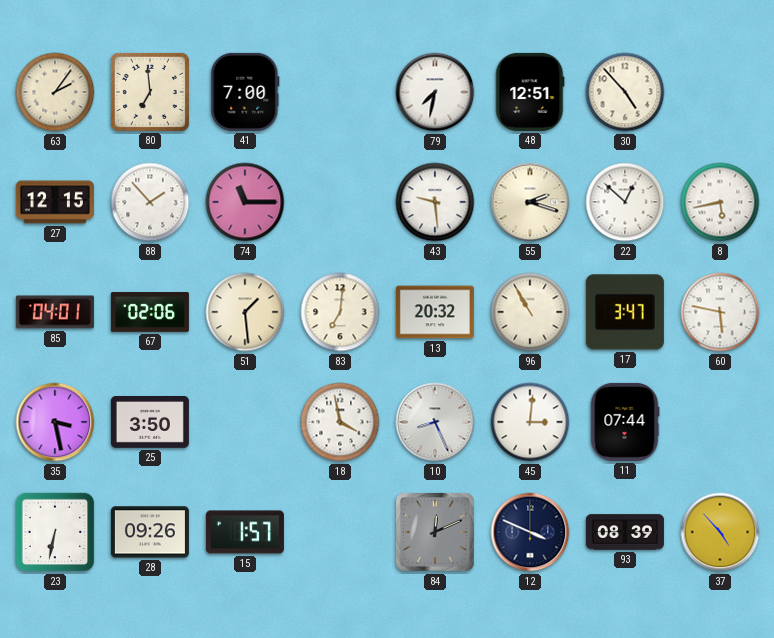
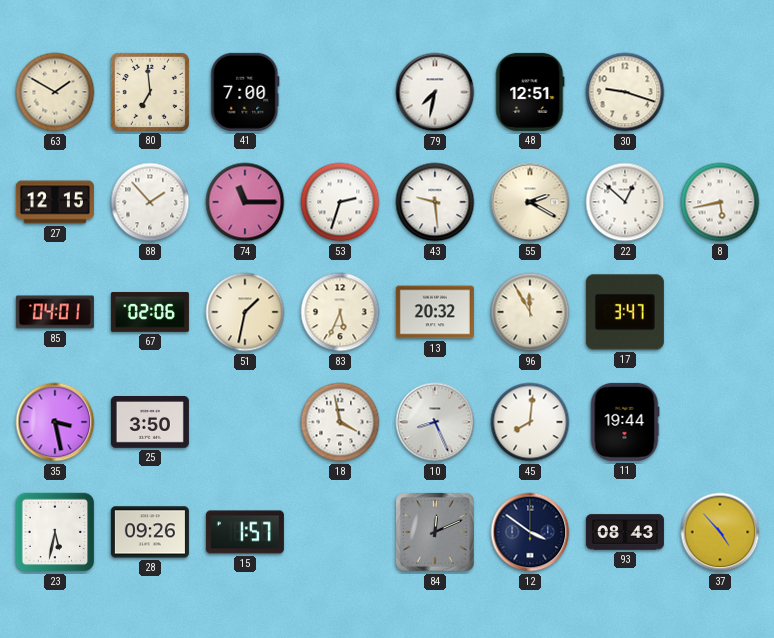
63: 2:06 -> 1:50 (55, 92)
30: 4:53 -> 9:18 (625, 92)
53: none -> 2:33 (340, 202)
55: 2:18 -> 2:20 (530, 202)
51: 1:29 -> 1:32 (245, 312)
83: 7:01 -> 5:34 (340, 312)
96: 10:55 -> 11:55 (530, 312)
60: 5:47 -> none (720, 312)
45: 3:01 -> 8:01 (530, 422)
11: 07:44 -> 19:44 (625, 422)
23: 6:32 -> 5:32 (55, 532)
12: 3:49 -> 3:51 (530, 532)
93: 08:39 -> 08:43 (625, 532)
